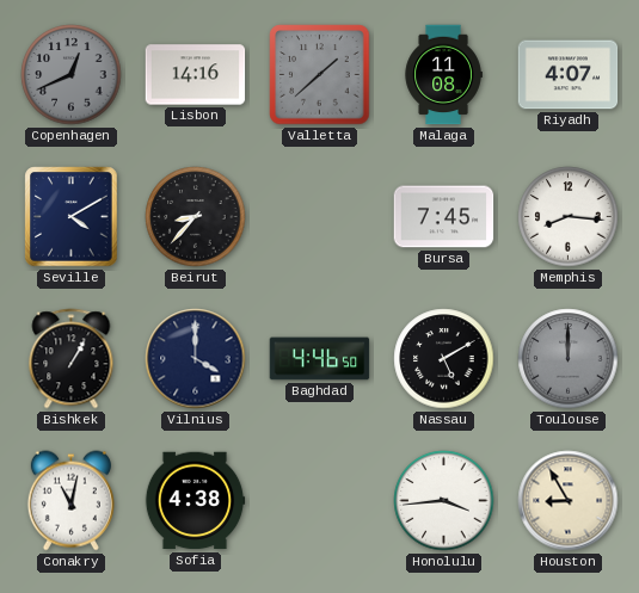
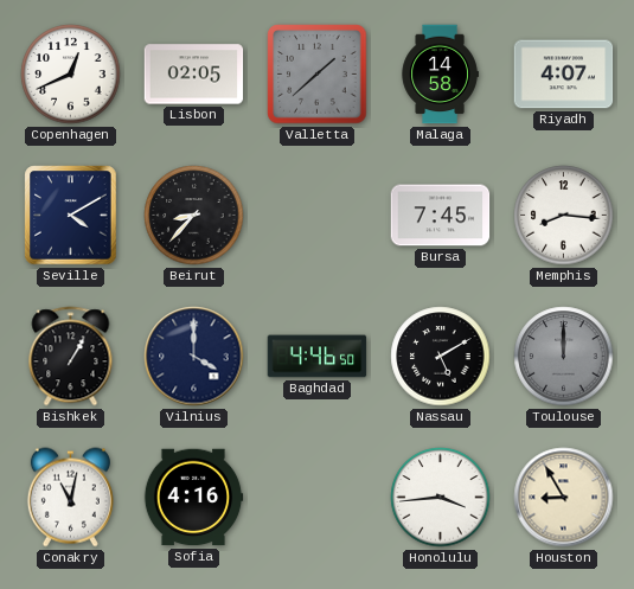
Copenhagen dial: grey -> white (71, 75)
Lisbon: 14:16 -> 02:05 (194, 75)
Malaga: 11:08 -> 14:58 (440, 75)
Sofia: 4:38 -> 4:16 (193, 498)
